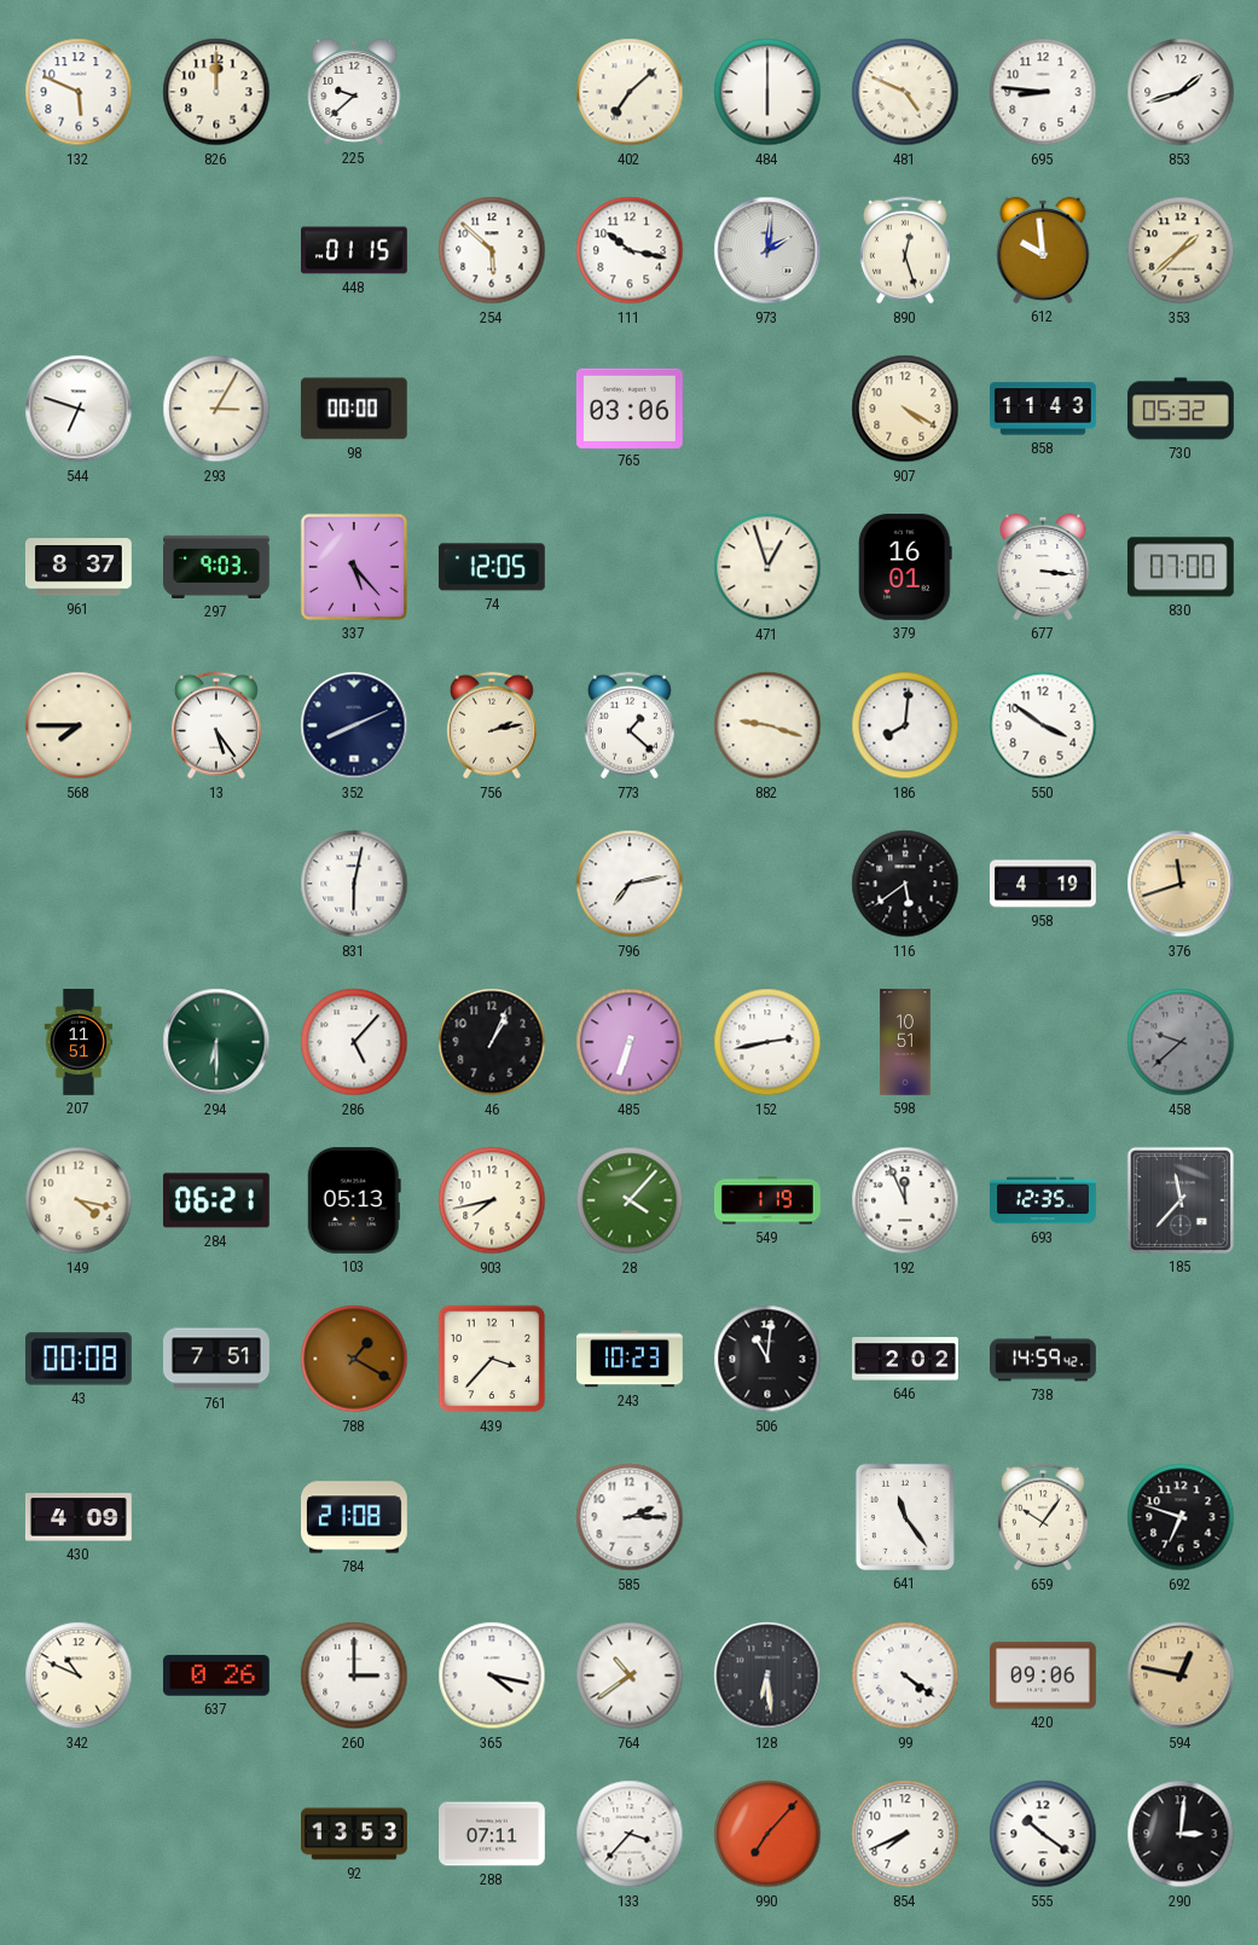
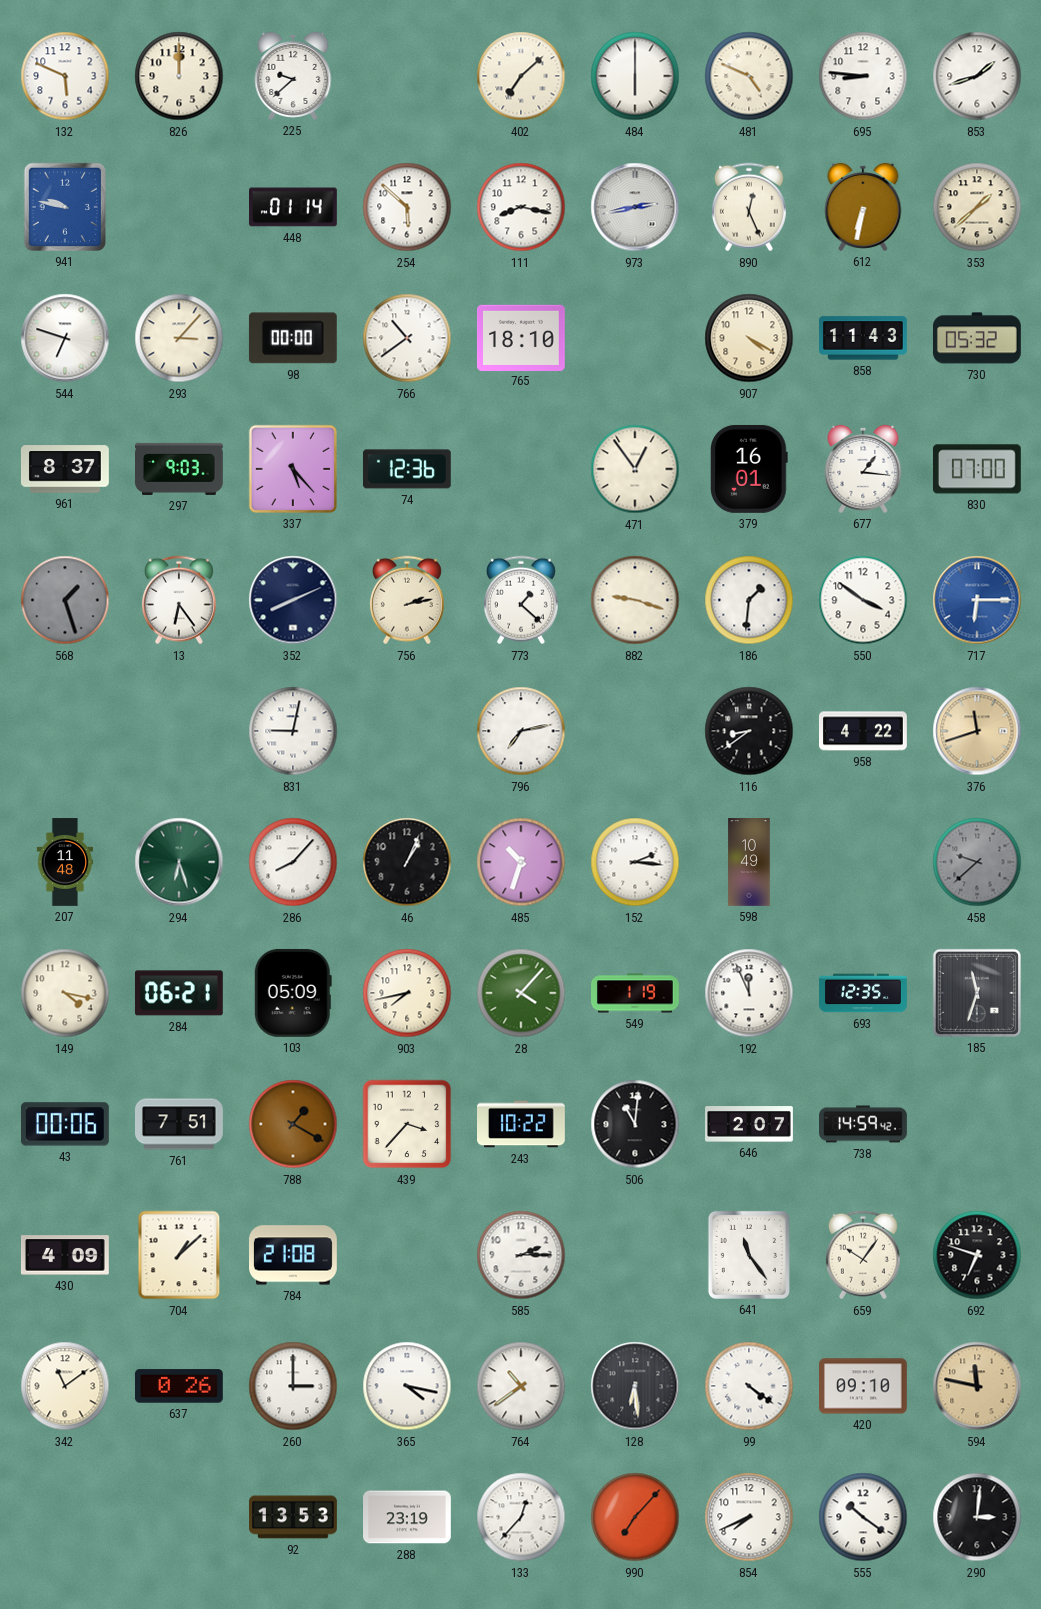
941: none -> 9:47 (65, 207)
448: 01:15 -> 01:14 (294, 207)
111: 10:17 -> 8:17 (521, 207)
973: 2:01 -> 2:43 (635, 207)
890: 12:27 -> 12:26 (749, 207)
612: 9:59 -> 6:32 (863, 207)
293: 3:05 -> 3:07 (179, 338)
766: none -> 10:39 (407, 338)
765: 03:06 -> 18:10 (521, 337)
74: 12:05 -> 12:36 (407, 469)
471: 12:57 -> 12:54 (635, 469)
677: 3:16 -> 1:16 (863, 469)
568: 7:45 -> 1:27 (65, 600)
568 dial: cream -> grey (65, 600)
13: 5:24 -> 6:24 (179, 600)
186: 8:01 -> 1:31 (749, 600)
717: none -> 6:15 (977, 600)
831: 6:02 -> 9:02 (293, 731)
116: 5:39 -> 8:39 (749, 731)
958: 4:19 -> 4:22 (863, 731)
207: 11:51 -> 11:48 (65, 862)
294: 6:30 -> 6:27 (179, 862)
286: 5:07 -> 8:07 (293, 862)
485: 6:33 -> 10:33 (521, 862)
152: 2:43 -> 2:16 (635, 862)
598: 10:51 -> 10:49 (749, 862)
103: 05:13 -> 05:09 (293, 993)
185: 11:37 -> 11:33 (977, 993)
43: 00:08 -> 00:06 (65, 1124)
243: 10:23 -> 10:22 (522, 1124)
646: 2:02 -> 2:07 (749, 1124)
704: none -> 1:08 (179, 1255)
342: 10:49 -> 11:09 (65, 1386)
420: 09:06 -> 09:10 (864, 1386)
594: 12:47 -> 11:47 (977, 1386)
288: 07:11 -> 23:19 (408, 1517)
133: 3:37 -> 12:37 (521, 1517)
